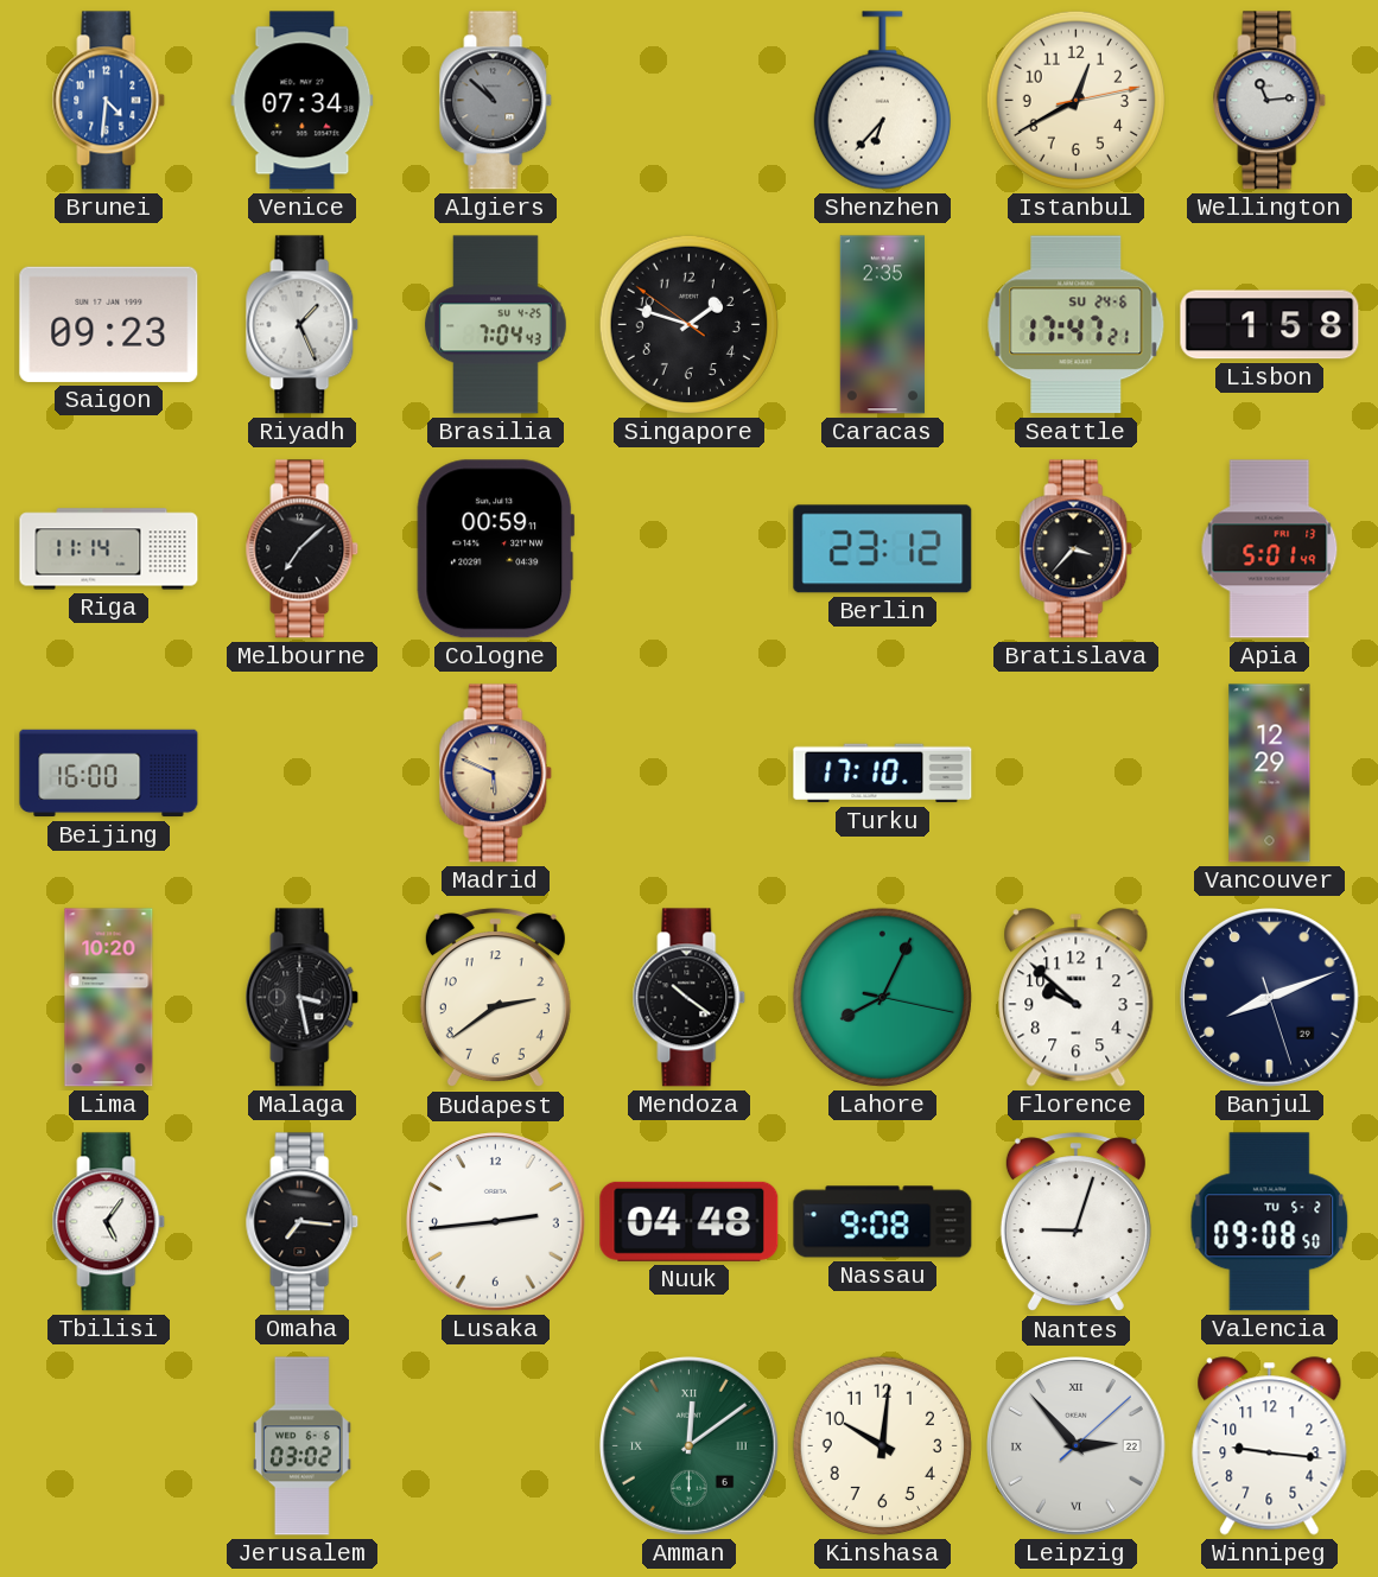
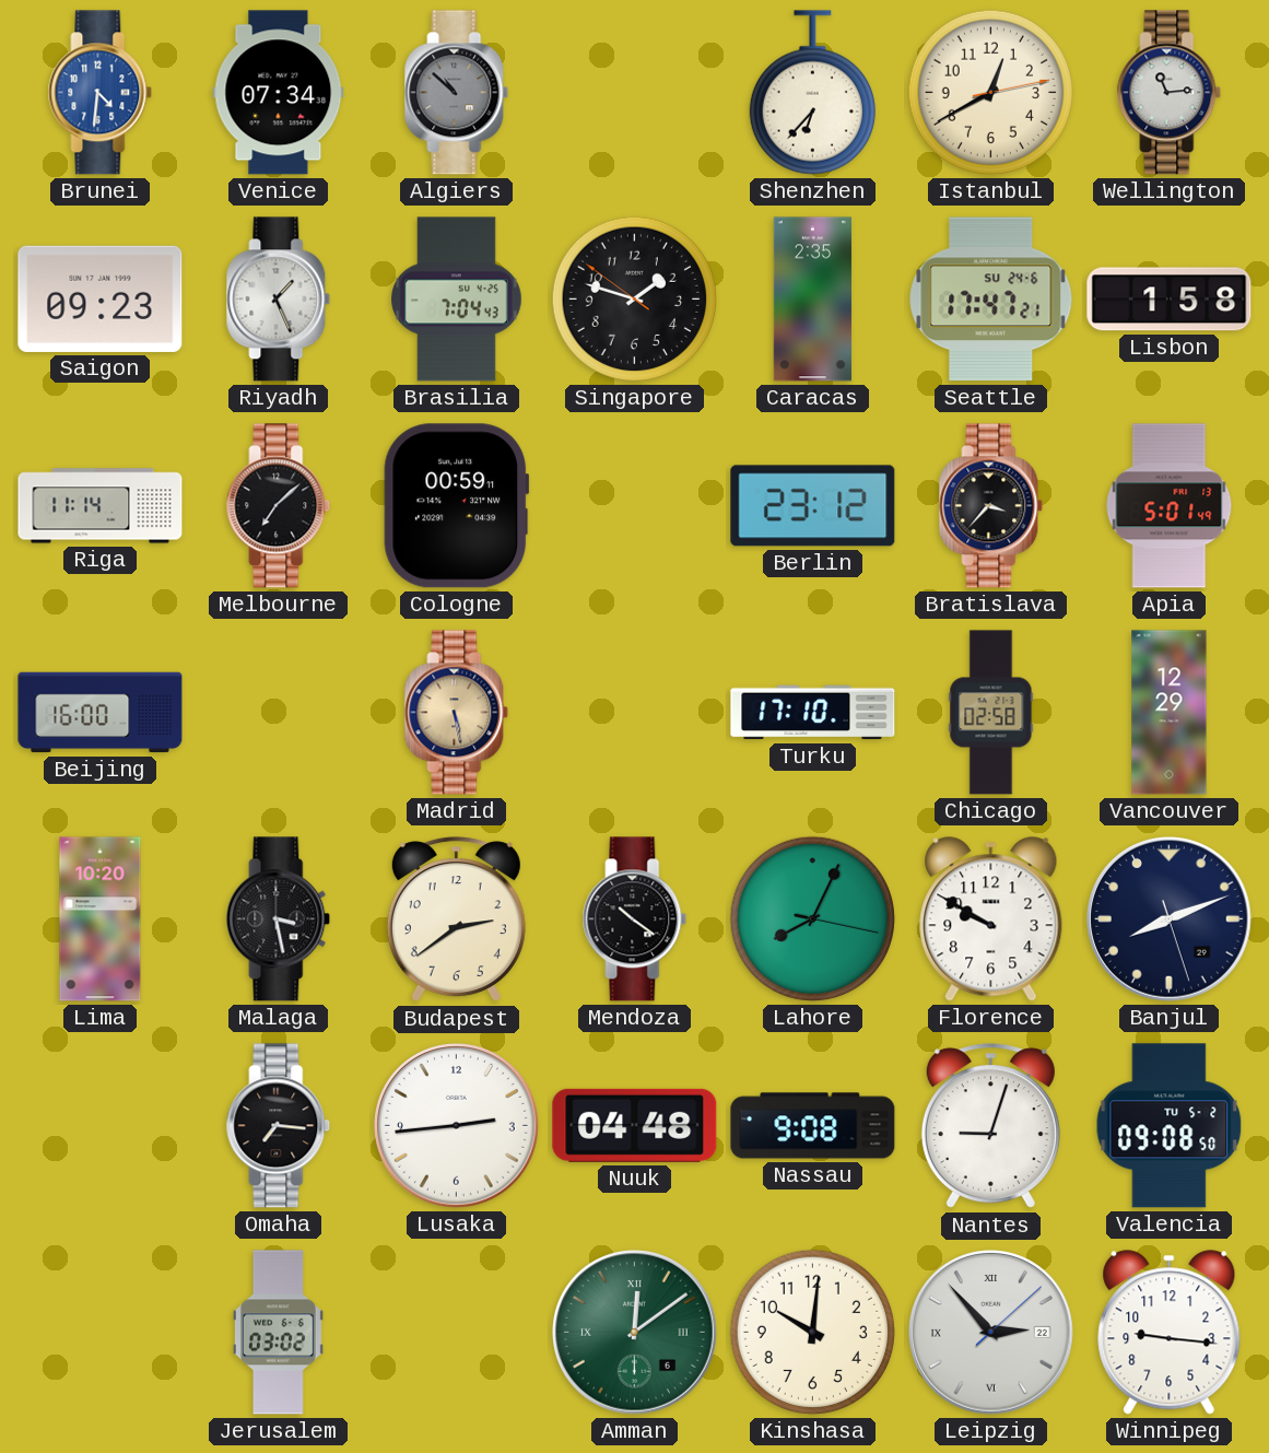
Madrid: 5:49 -> 5:28 (457, 713)
Chicago: none -> 02:58 (991, 713)
Florence: 9:52 -> 9:50 (991, 919)
Tbilisi: 5:06 -> none (109, 1222)
